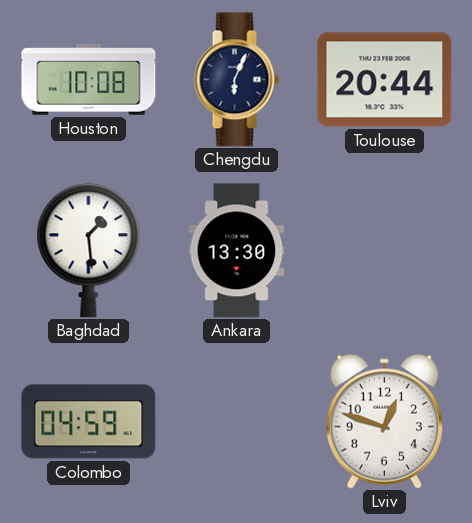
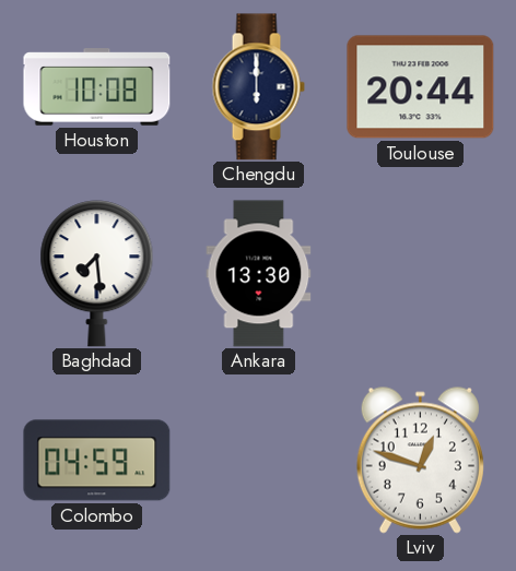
Chengdu: 6:04 -> 6:00 (258, 87)
Baghdad: 1:29 -> 7:29 (97, 274)
